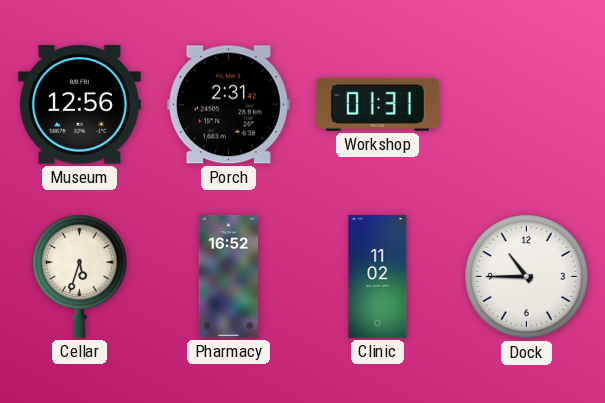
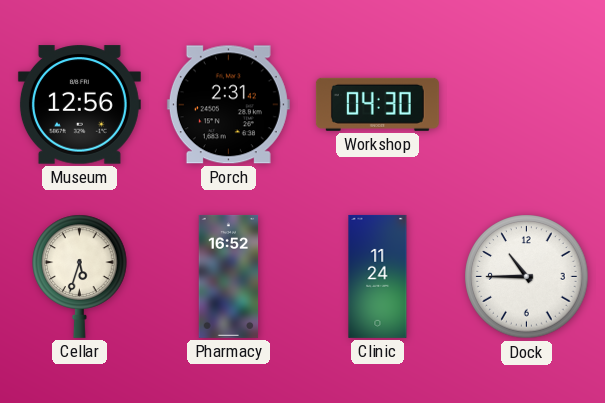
Workshop: 01:31 -> 04:30 (377, 104)
Clinic: 11:02 -> 11:24 (378, 276)
